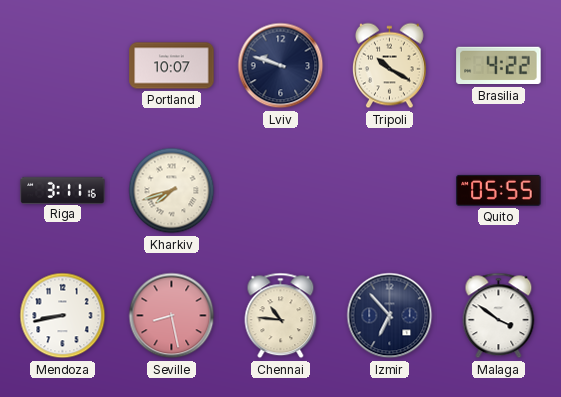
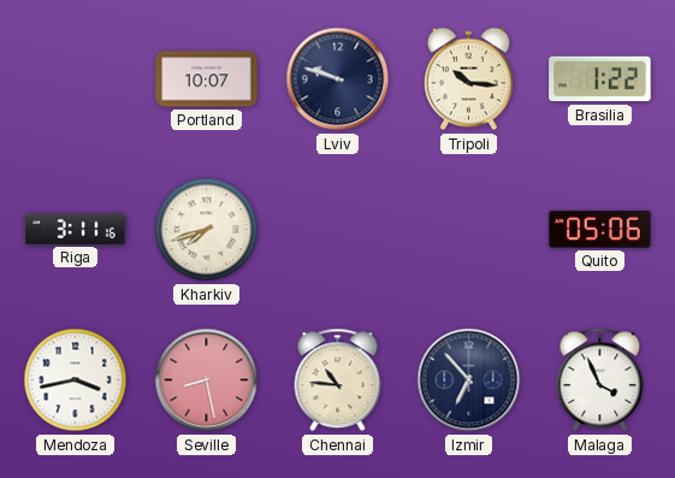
Tripoli: 10:20 -> 10:16 (468, 79)
Brasilia: 4:22 -> 1:22 (600, 79)
Quito: 05:55 -> 05:06 (600, 229)
Mendoza: 8:43 -> 3:43 (76, 380)
Malaga: 3:51 -> 3:56 (600, 380)
